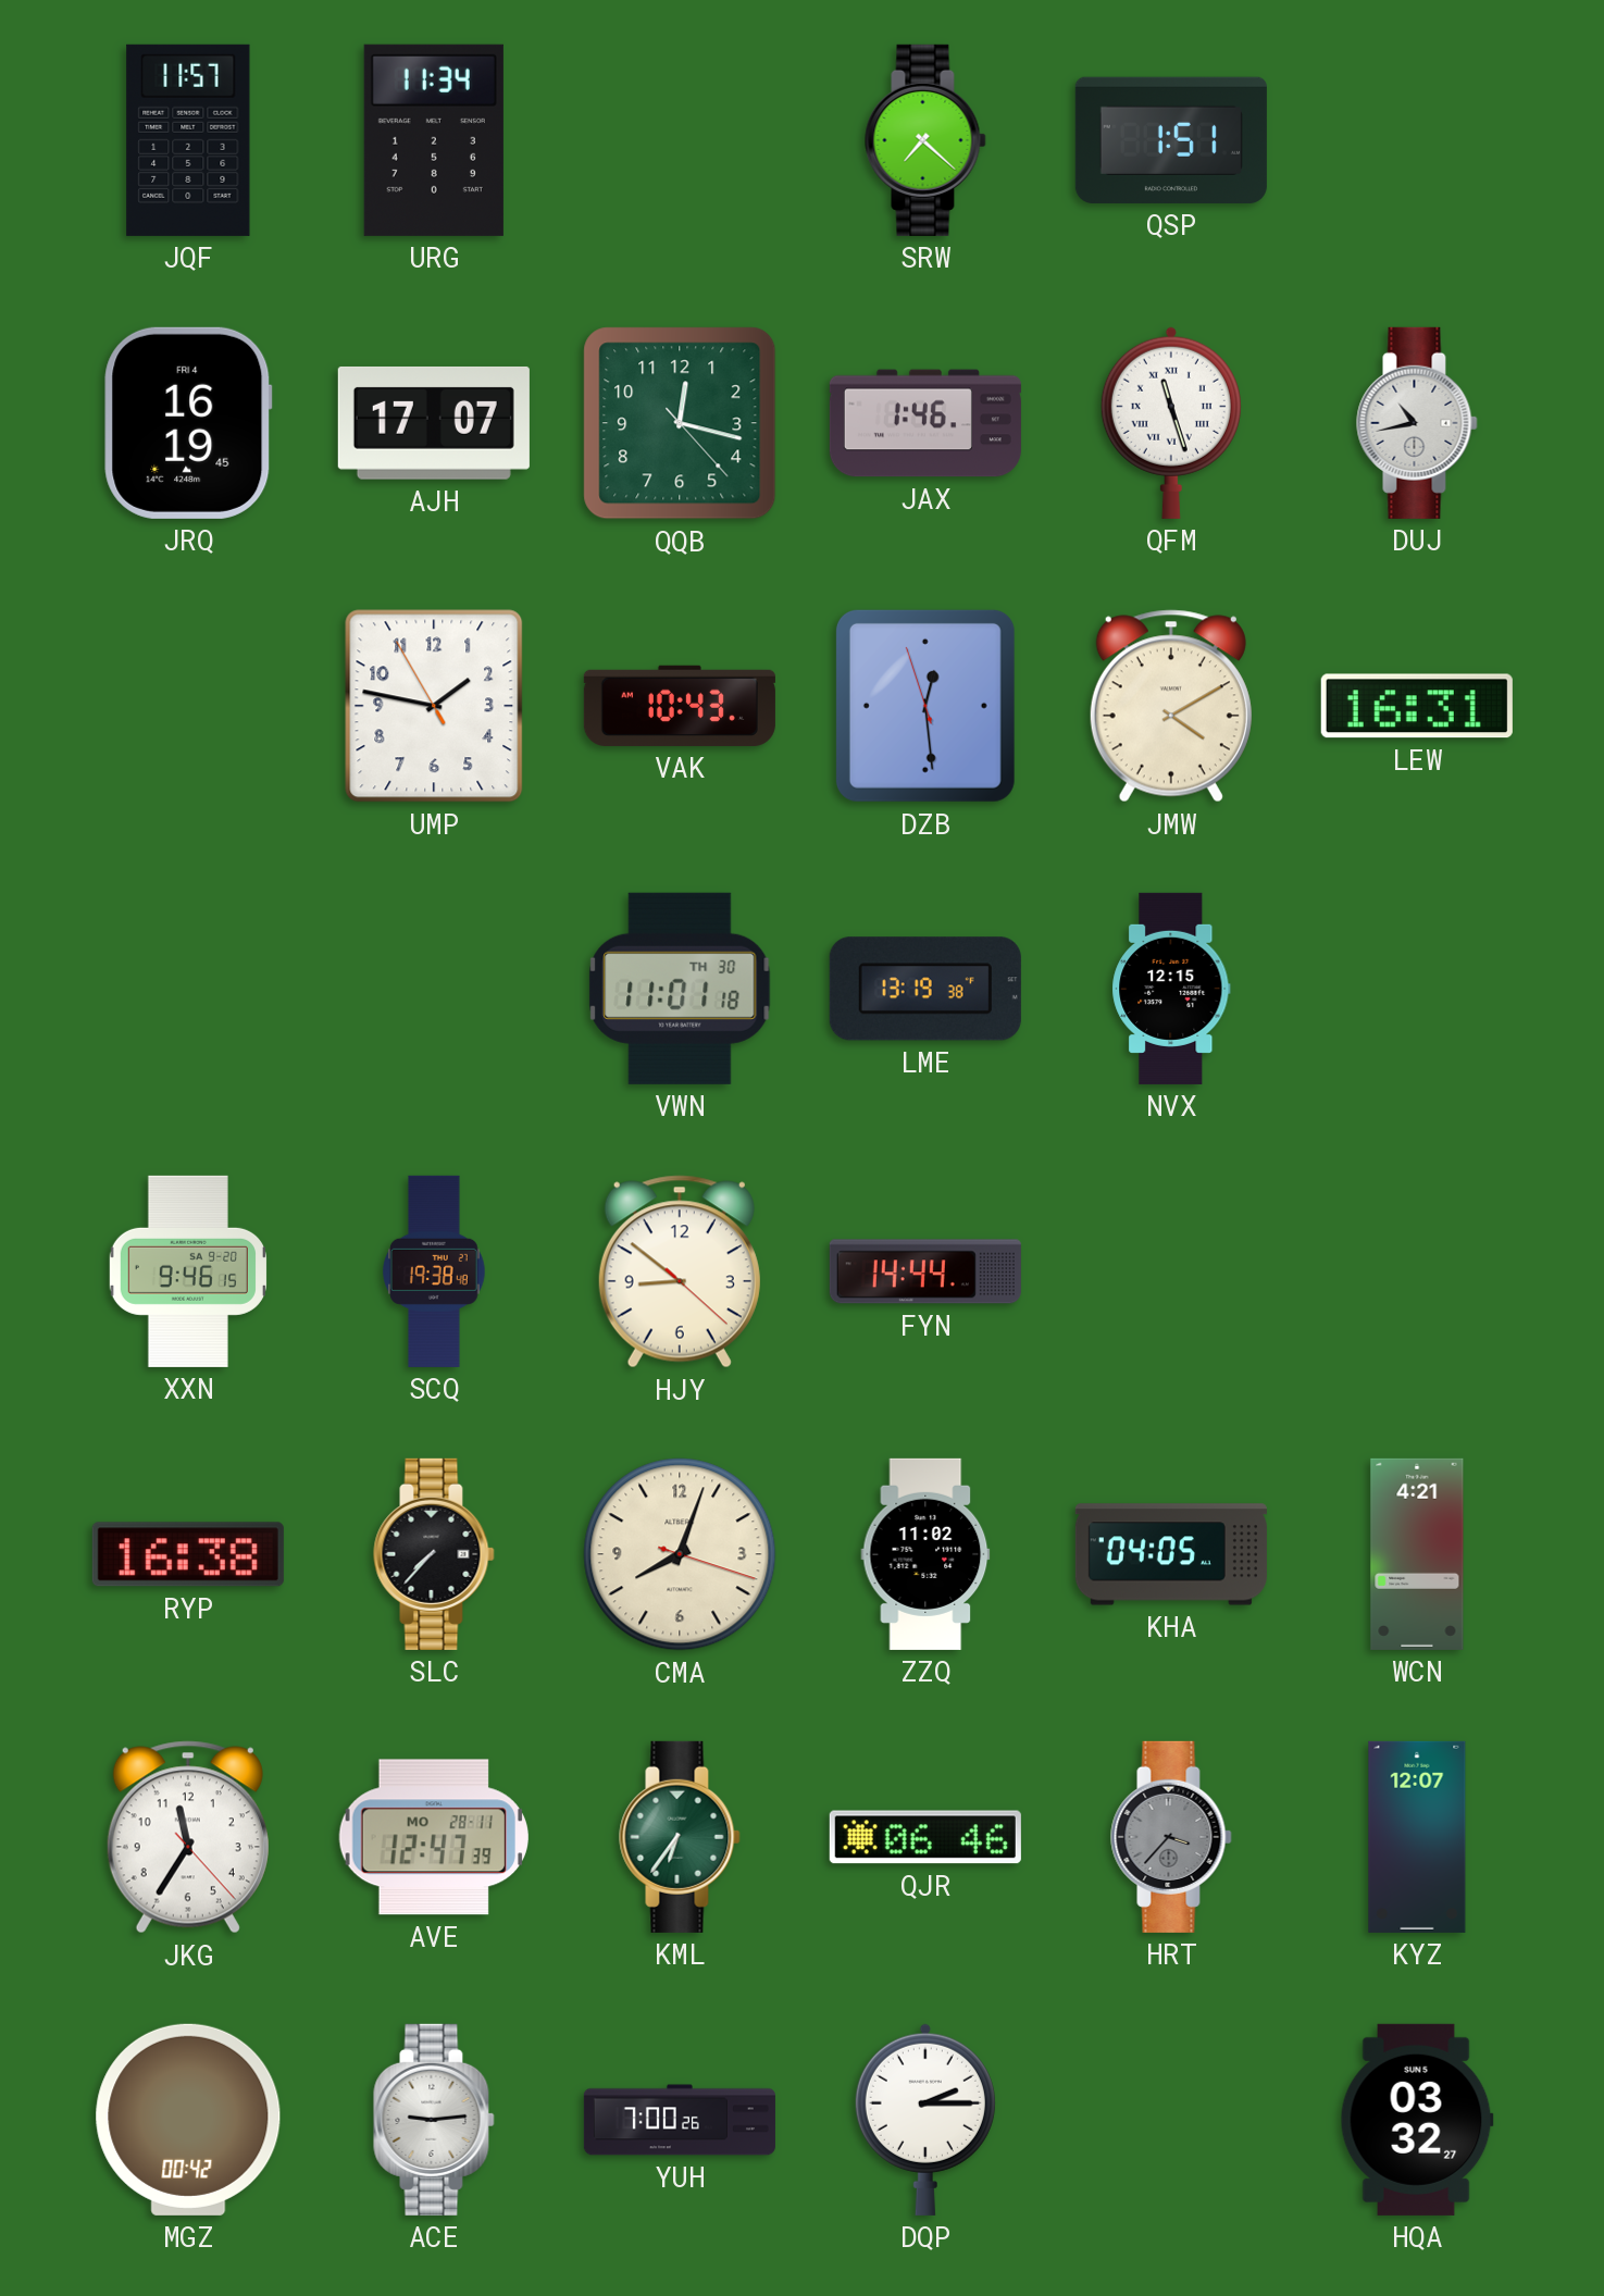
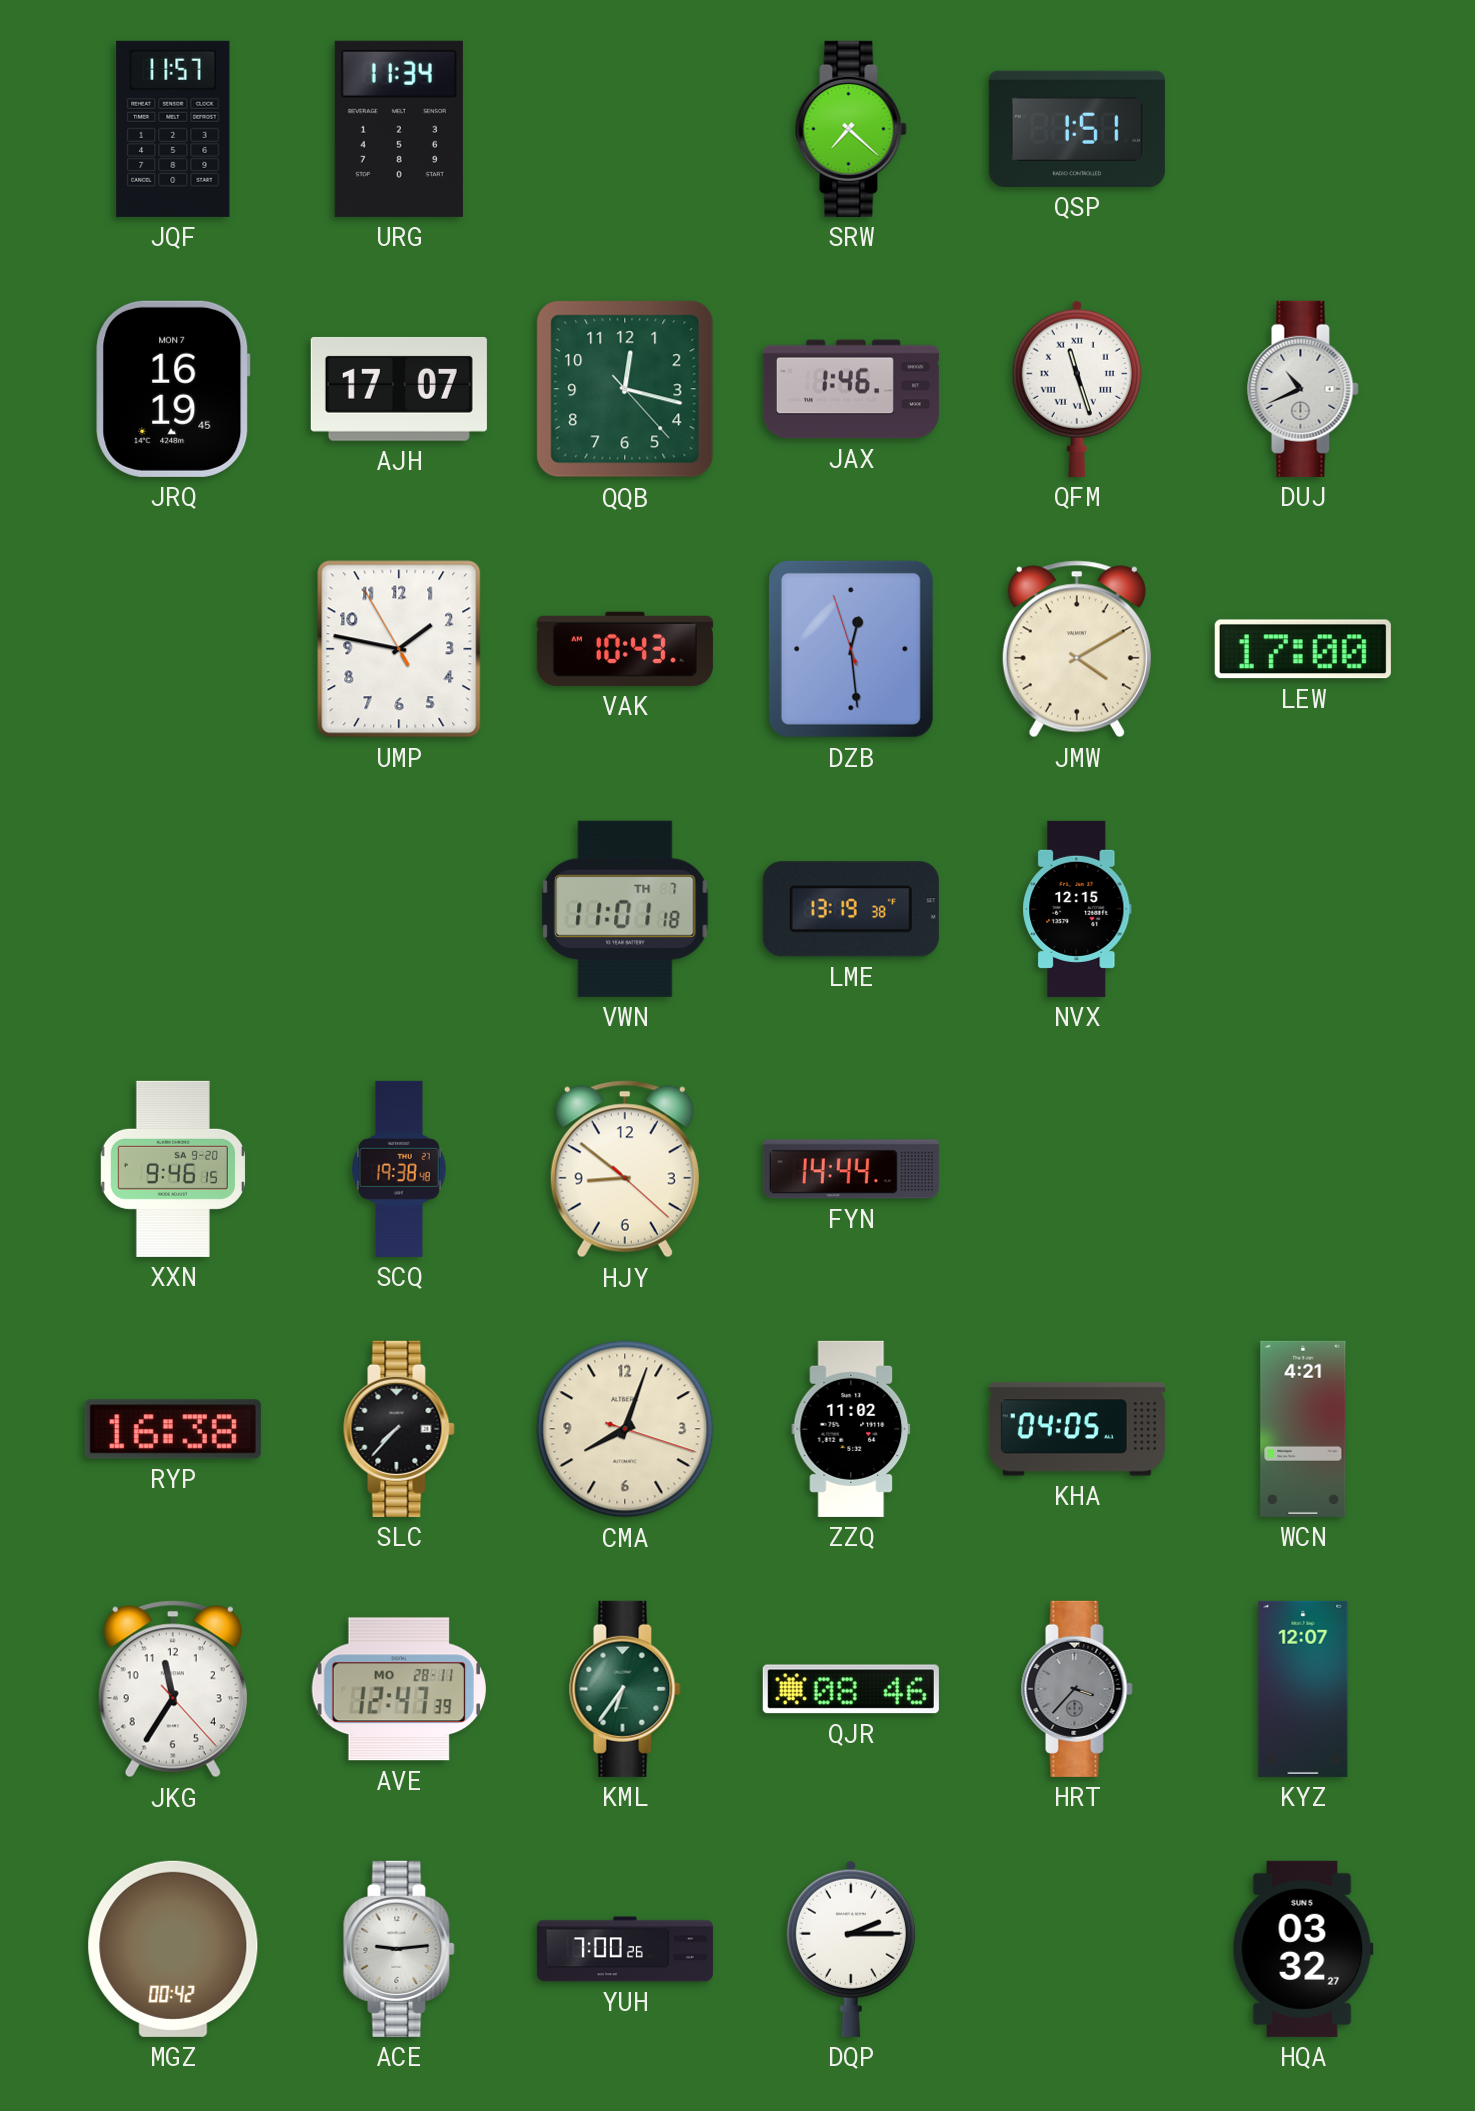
JRQ date: FRI 4 -> MON 7 (173, 389)
DUJ: 10:43 -> 10:41 (1303, 389)
LEW: 16:31 -> 17:00 (1303, 649)
VWN date: TH 30 -> TH 7 (625, 909)
QJR: 06:46 -> 08:46 (851, 1689)
